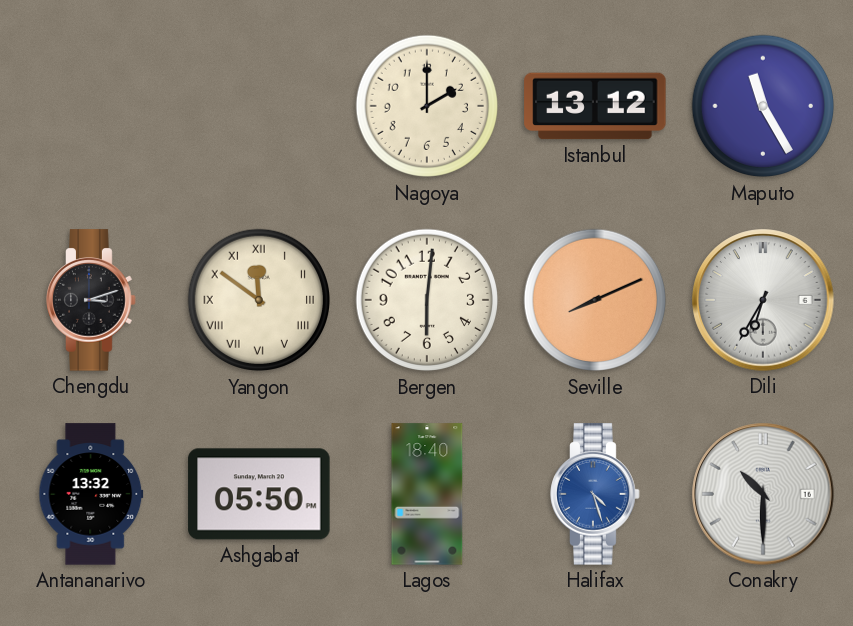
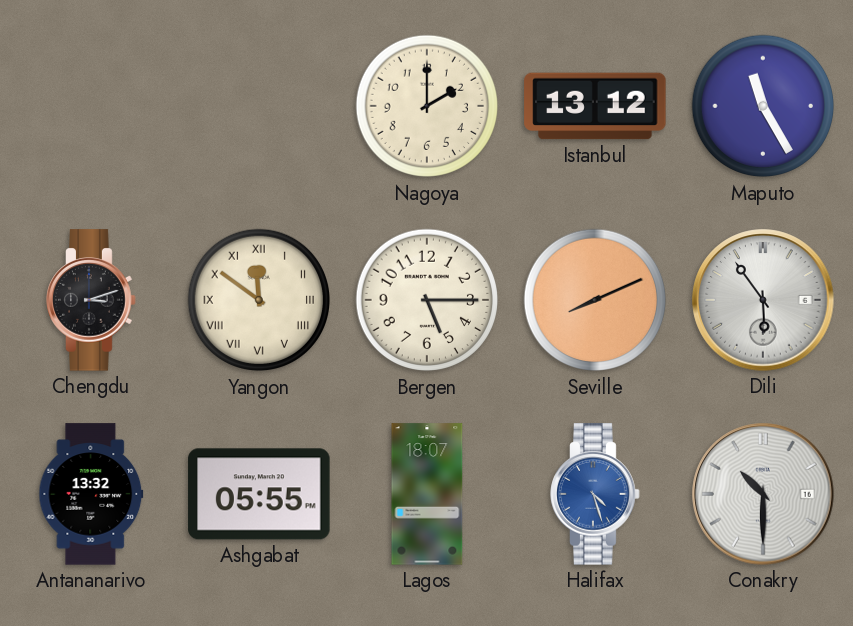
Bergen: 6:01 -> 5:15 (427, 300)
Dili: 6:35 -> 5:54 (763, 300)
Ashgabat: 05:50 -> 05:55 (259, 494)
Lagos: 18:40 -> 18:07 (427, 494)
